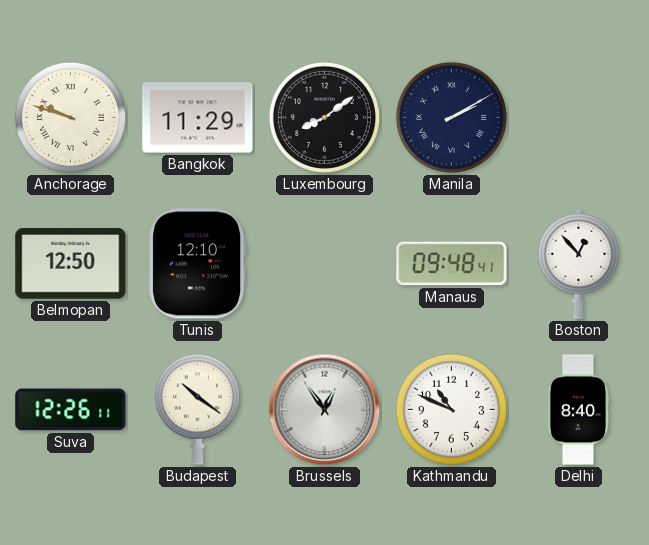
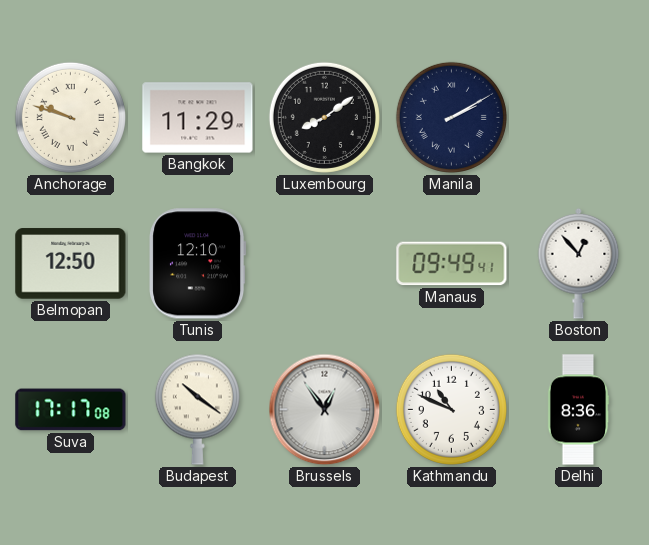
Manaus: 09:48 -> 09:49 (452, 264)
Suva: 12:26 -> 17:17 (71, 410)
Delhi: 8:40 -> 8:36 (578, 410)
